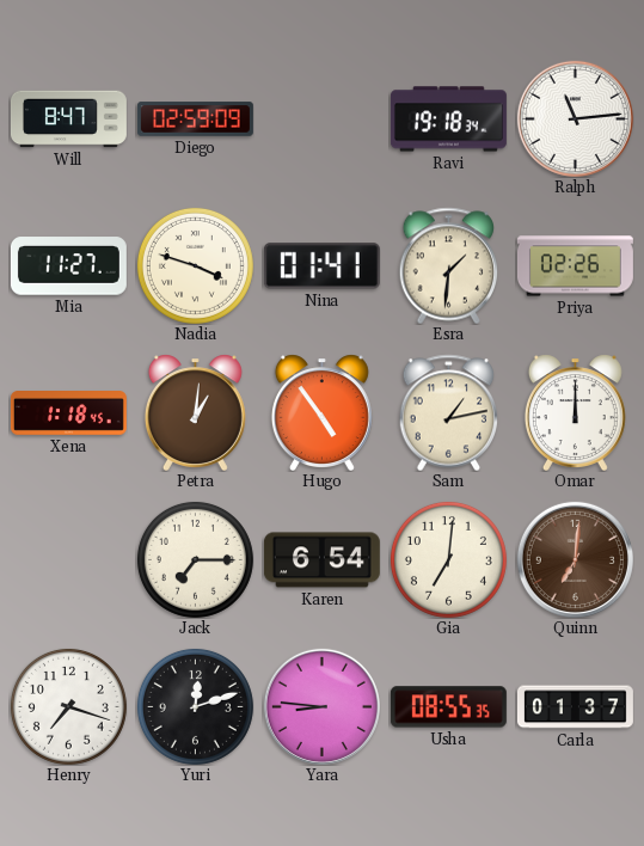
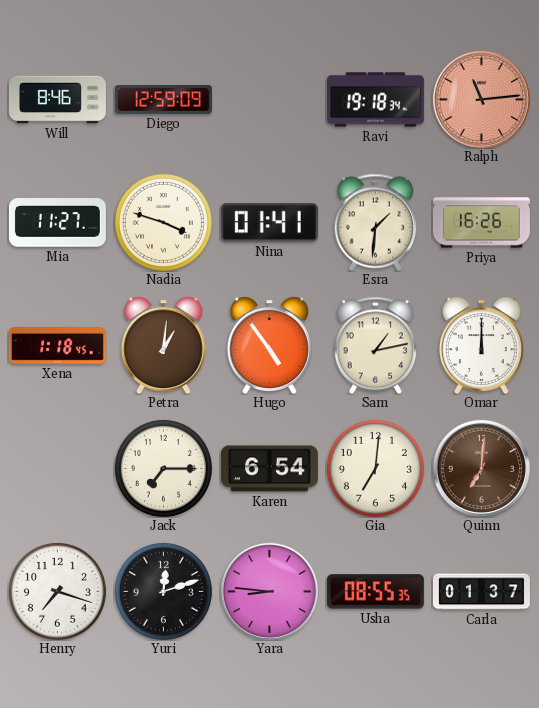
Will: 8:47 -> 8:46 (57, 100)
Diego: 02:59 -> 12:59 (163, 100)
Ralph dial: white -> salmon (481, 99)
Priya: 02:26 -> 16:26 (481, 223)
